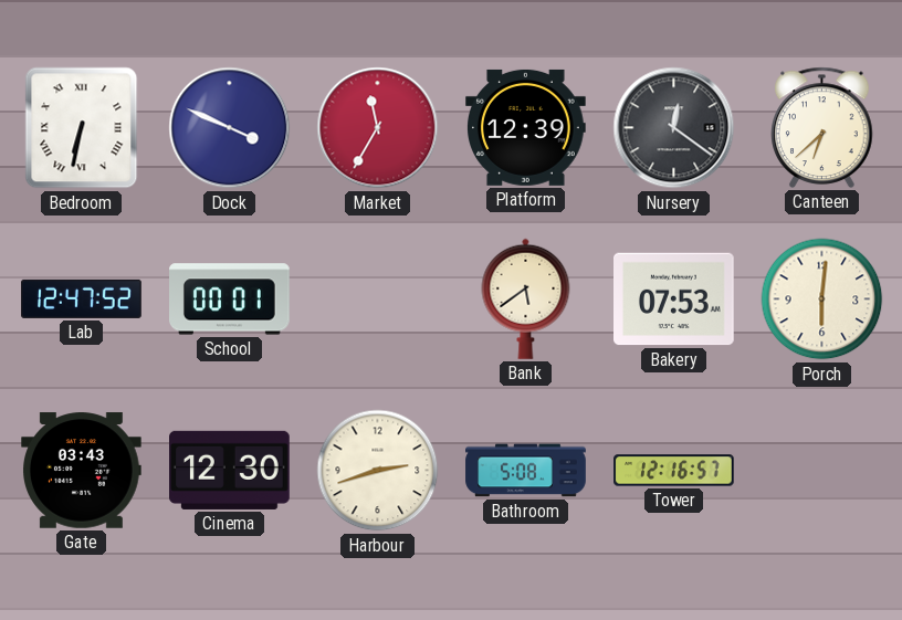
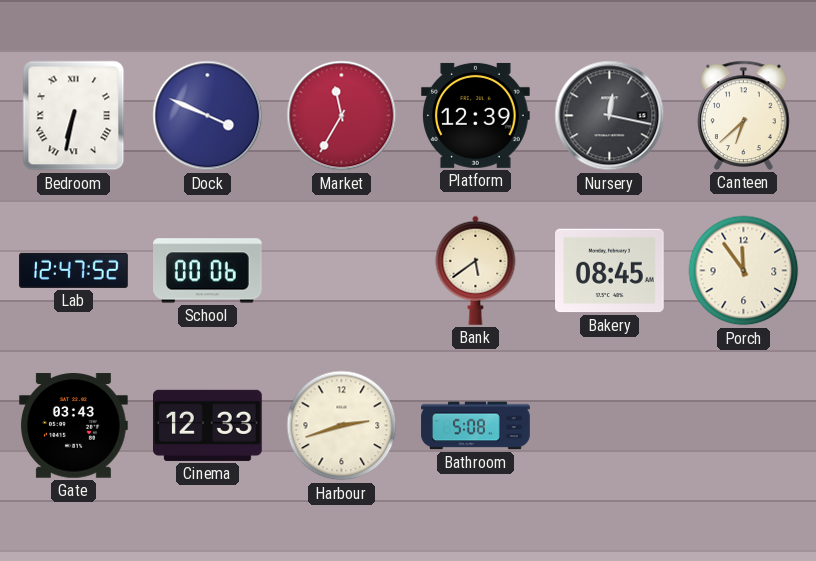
Nursery: 12:21 -> 12:17 (610, 116)
School: 00:01 -> 00:06 (208, 271)
Bakery: 07:53 -> 08:45 (610, 271)
Porch: 6:01 -> 11:54 (744, 271)
Cinema: 12:30 -> 12:33 (208, 425)
Tower: 12:16 -> none (674, 471)
